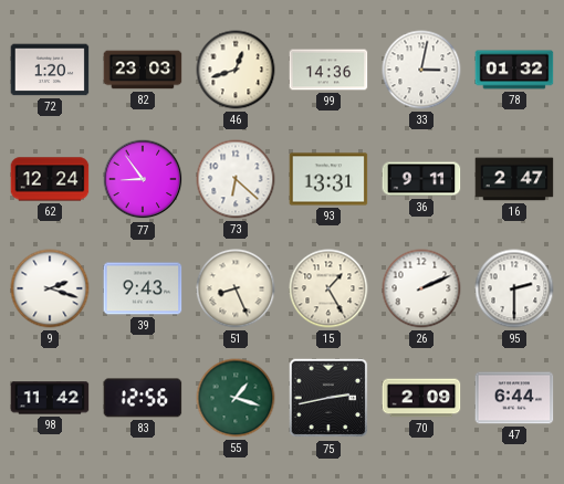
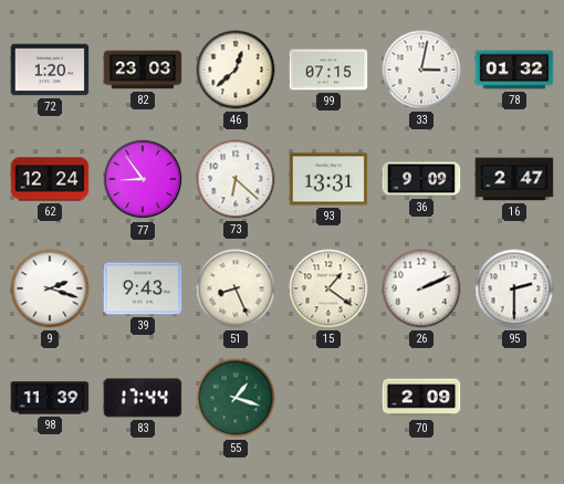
46: 12:42 -> 12:38 (236, 70)
99: 14:36 -> 07:15 (328, 70)
36: 9:11 -> 9:09 (421, 179)
15: 1:25 -> 1:21 (328, 288)
98: 11:42 -> 11:39 (50, 398)
83: 12:56 -> 17:44 (143, 398)
75: 2:43 -> none (328, 398)
47: 6:44 -> none (514, 398)
